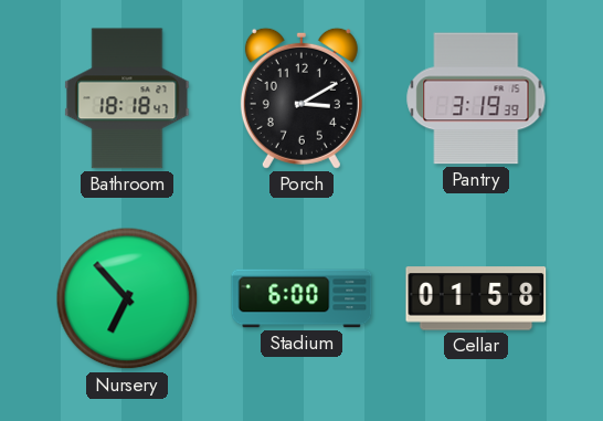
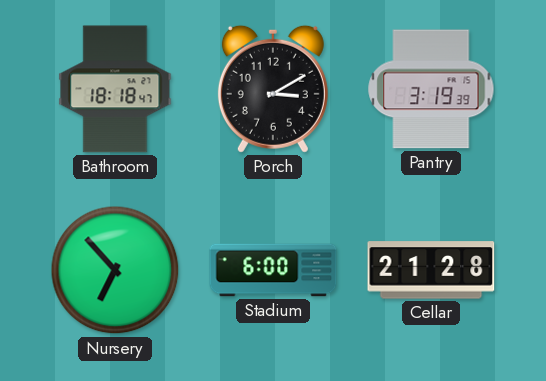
Cellar: 01:58 -> 21:28 (431, 270)
